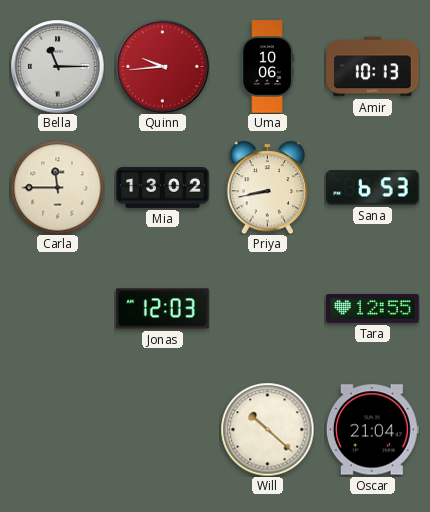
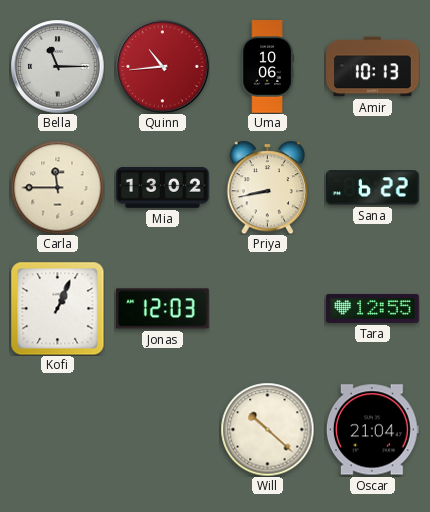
Quinn: 9:44 -> 10:44 (162, 66)
Sana: 6:53 -> 6:22 (373, 188)
Kofi: none -> 1:04 (57, 308)
